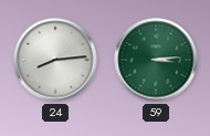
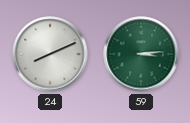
24: 8:14 -> 8:11 (50, 54)
